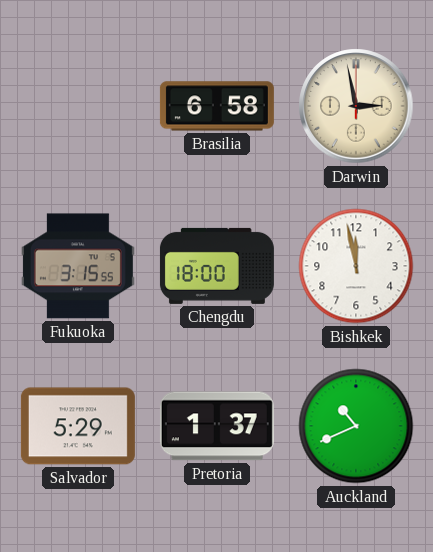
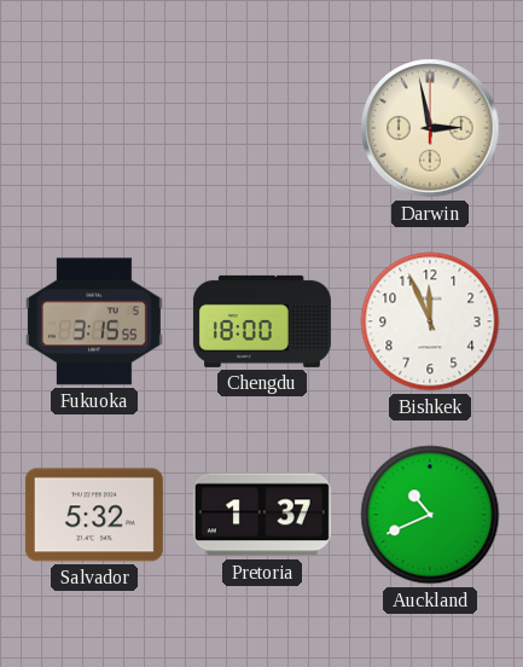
Brasilia: 6:58 -> none (217, 106)
Bishkek: 11:58 -> 11:56 (430, 321)
Salvador: 5:29 -> 5:32 (94, 515)
